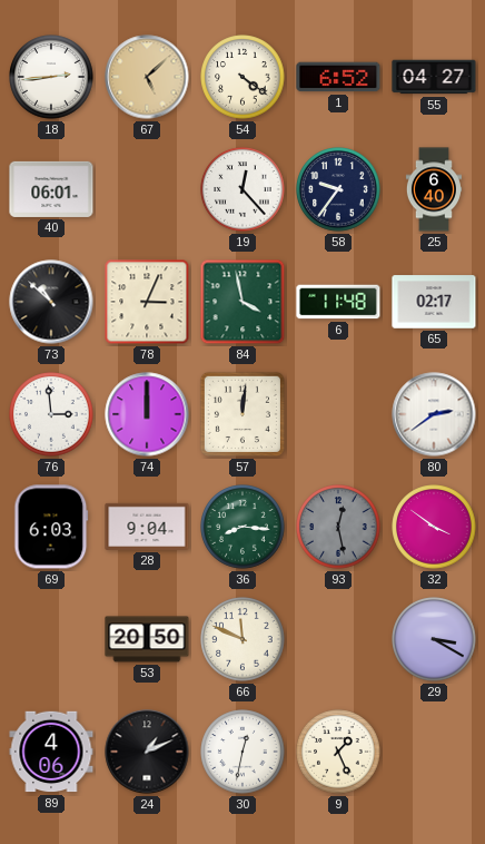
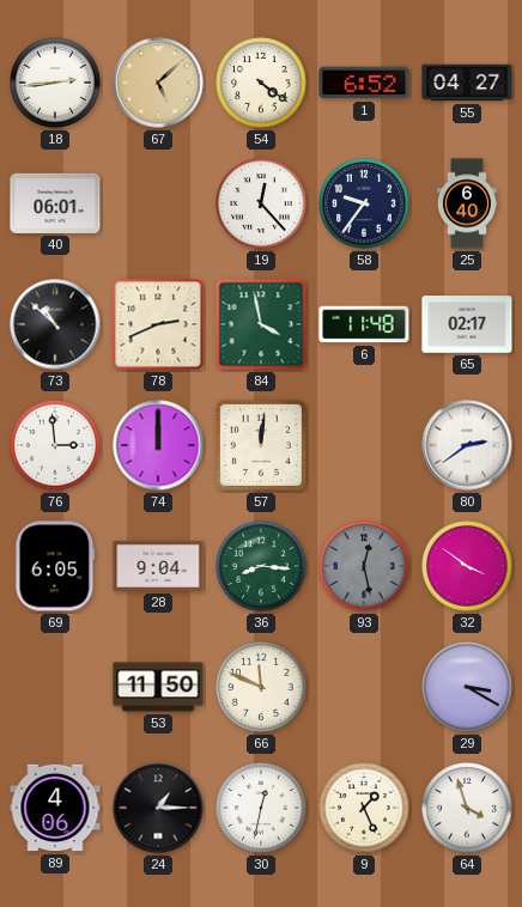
78: 3:04 -> 2:41 (158, 324)
69: 6:03 -> 6:05 (55, 566)
53: 20:50 -> 11:50 (158, 687)
24: 1:11 -> 1:15 (158, 808)
64: none -> 3:57 (467, 808)
